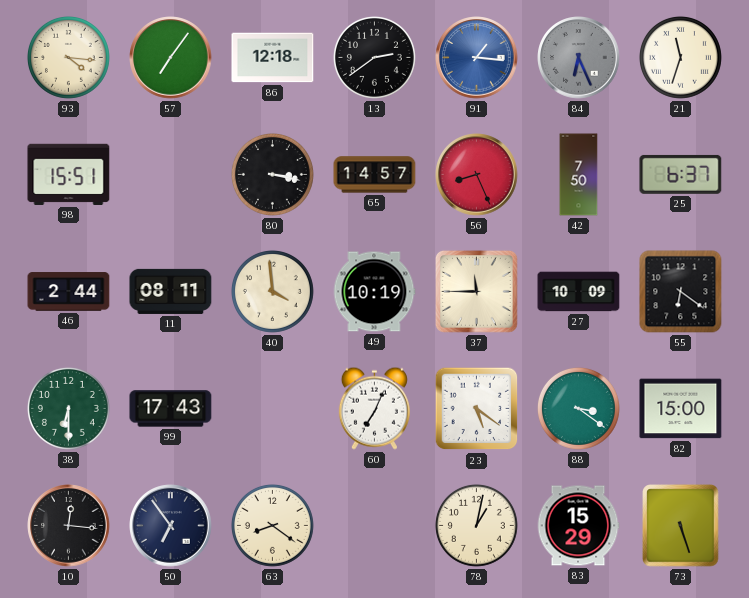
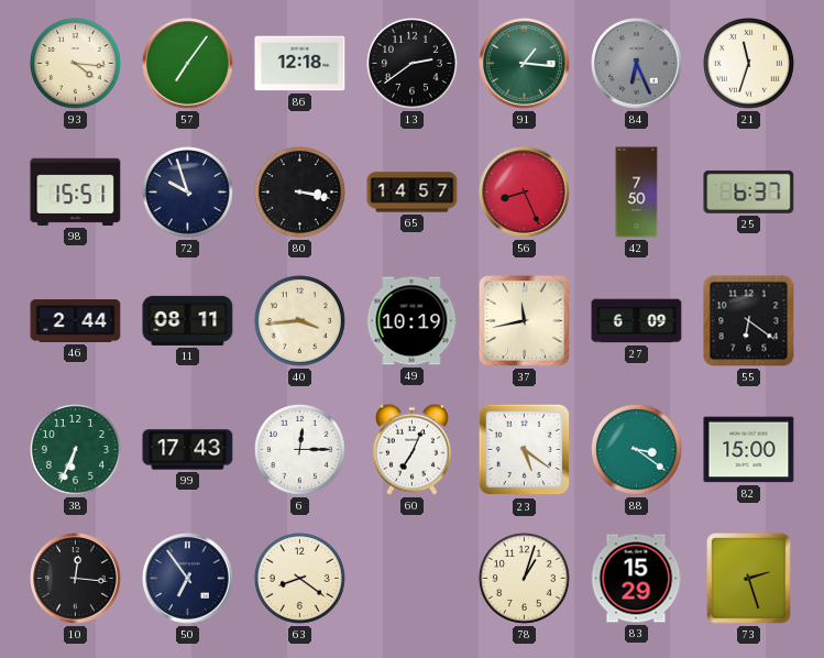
91 dial: blue -> green (525, 64)
72: none -> 9:57 (187, 191)
40: 3:59 -> 3:44 (299, 320)
37: 11:45 -> 11:43 (524, 320)
27: 10:09 -> 6:09 (637, 321)
38: 6:30 -> 6:34 (75, 449)
6: none -> 12:15 (299, 449)
78: 1:02 -> 1:03 (524, 578)
73: 5:27 -> 2:27 (749, 579)
